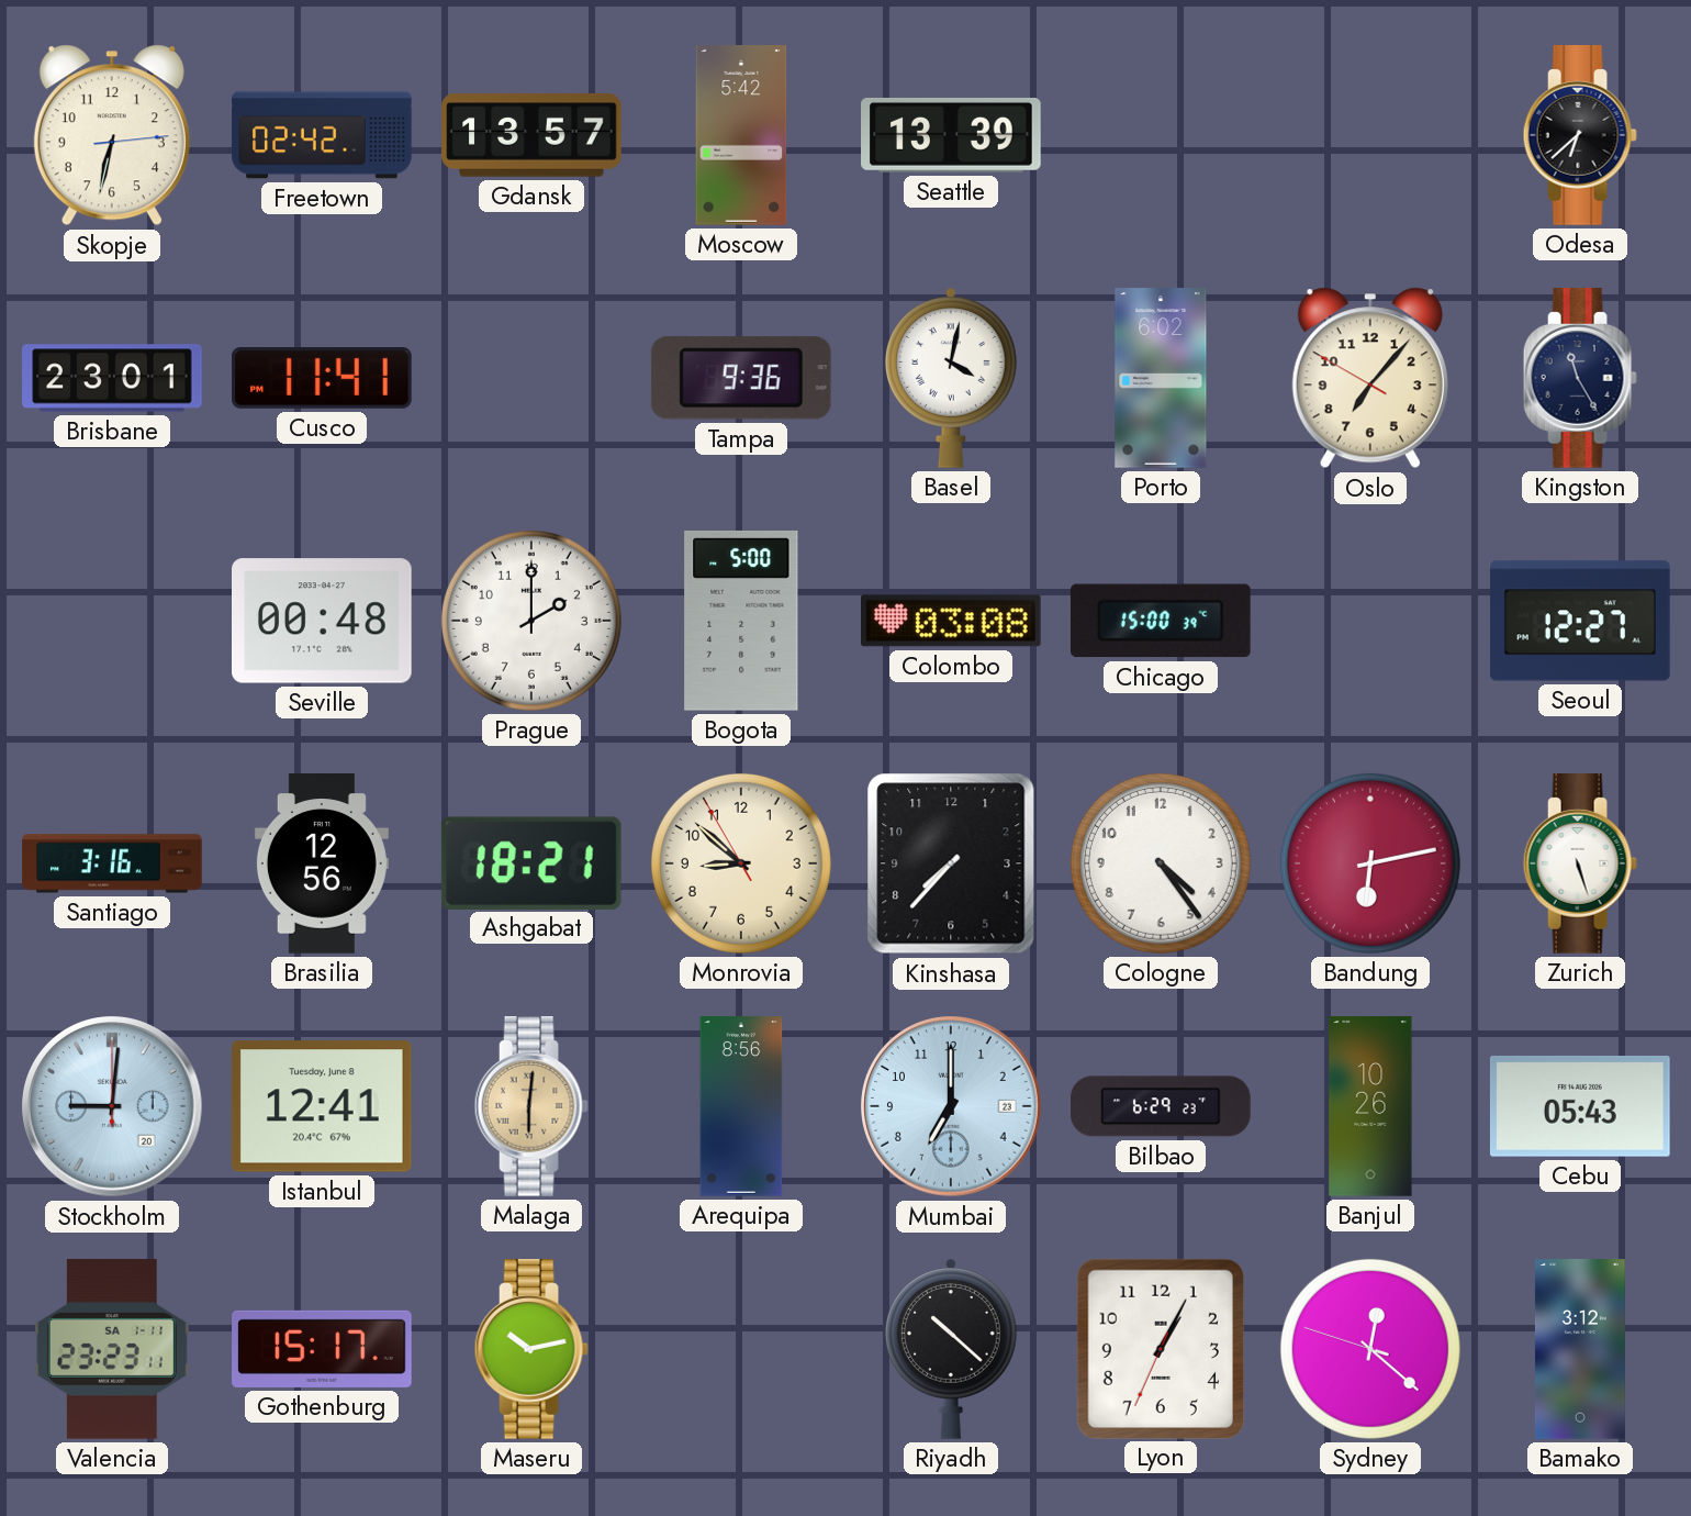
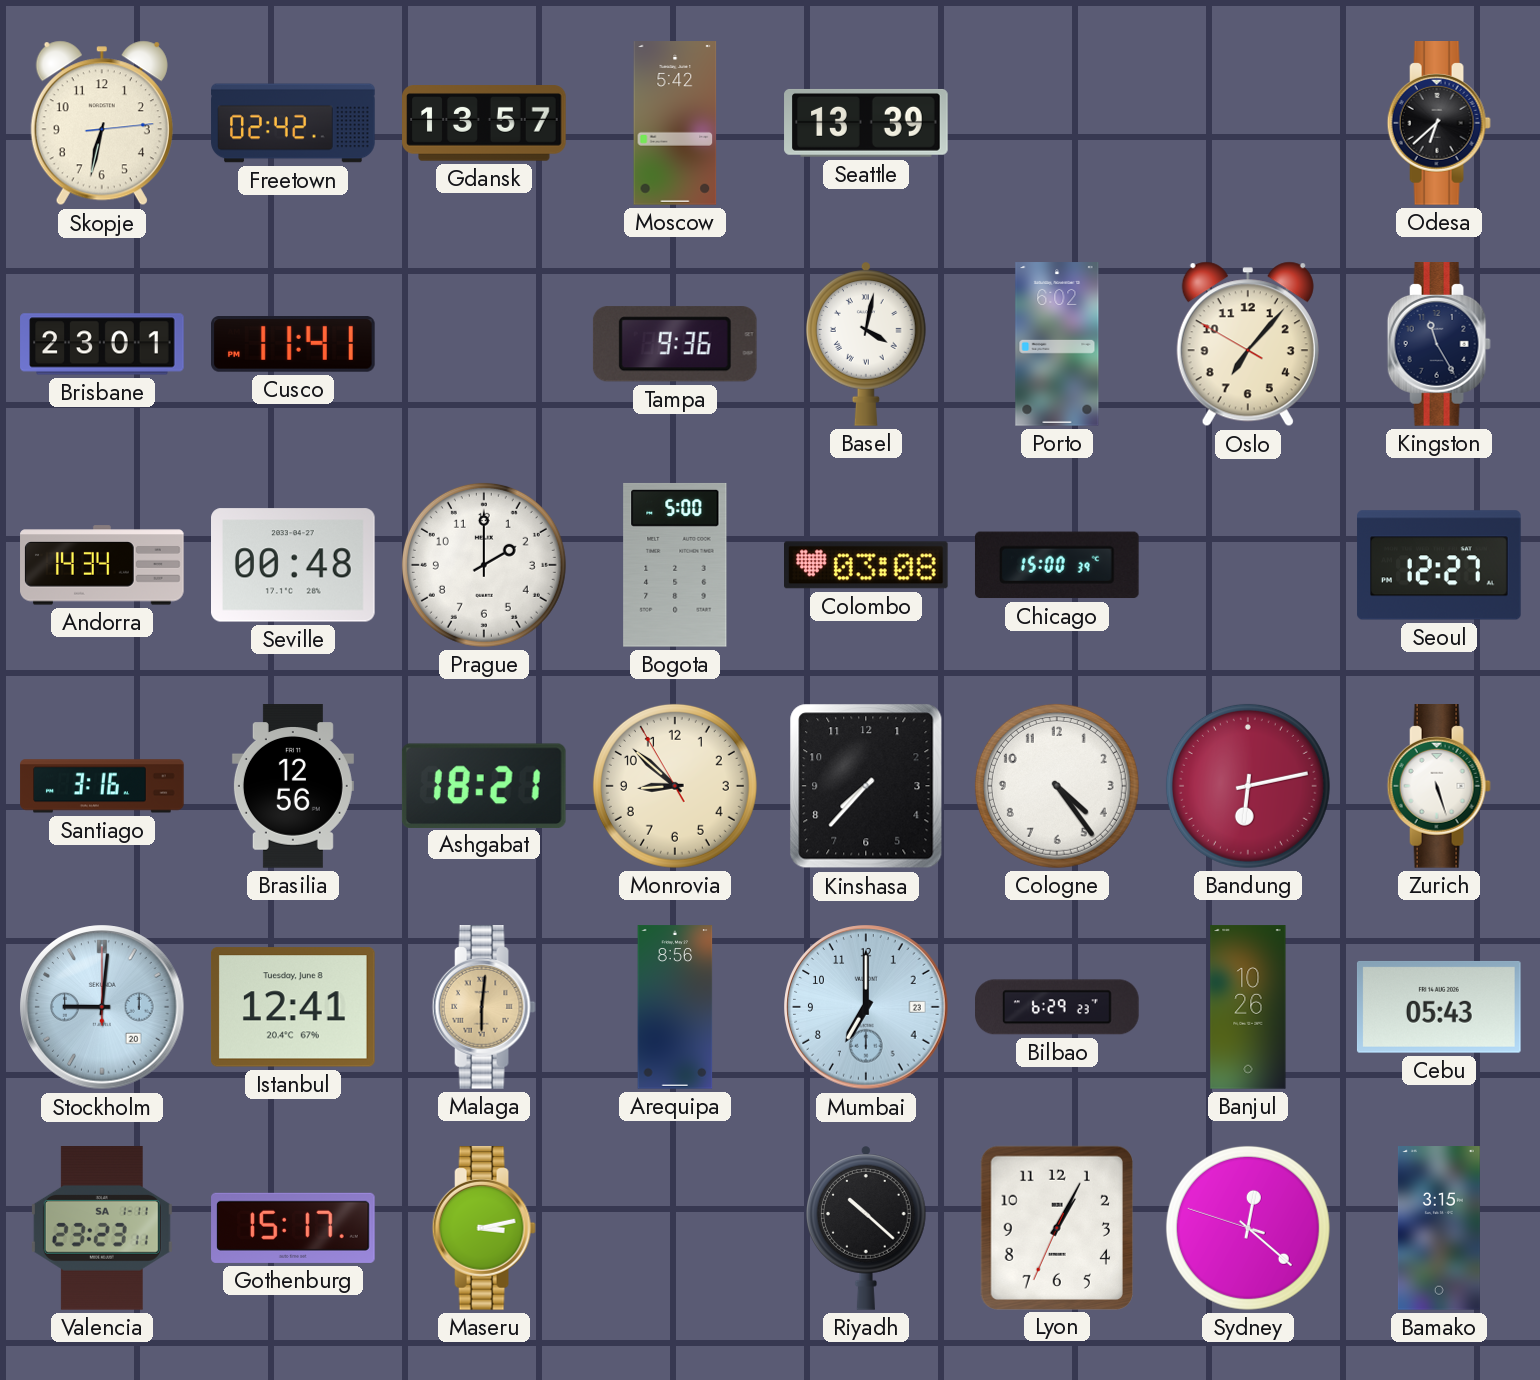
Andorra: none -> 14:34 (102, 565)
Maseru: 10:13 -> 3:13 (484, 1228)
Bamako: 3:12 -> 3:15 (1439, 1228)
